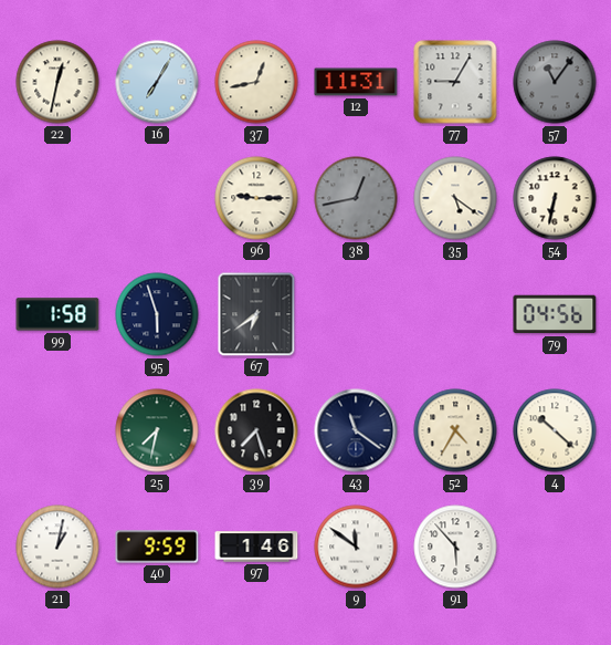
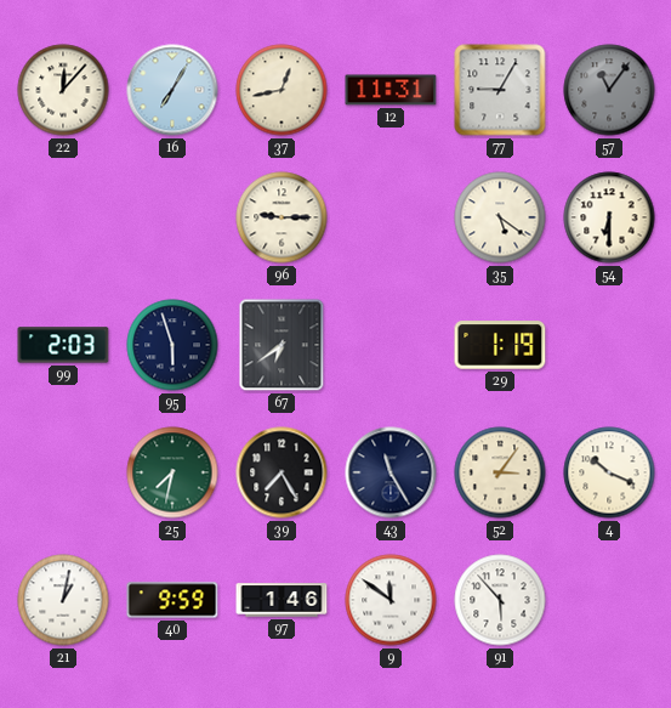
22: 12:32 -> 12:07 (63, 90)
38: 12:43 -> none (356, 198)
54: 6:32 -> 6:30 (609, 217)
99: 1:58 -> 2:03 (63, 345)
29: none -> 1:19 (500, 345)
79: 04:56 -> none (555, 314)
39: 7:27 -> 7:25 (282, 472)
43: 11:21 -> 11:25 (391, 472)
52: 4:35 -> 3:06 (500, 472)
4: 10:22 -> 10:19 (609, 472)
